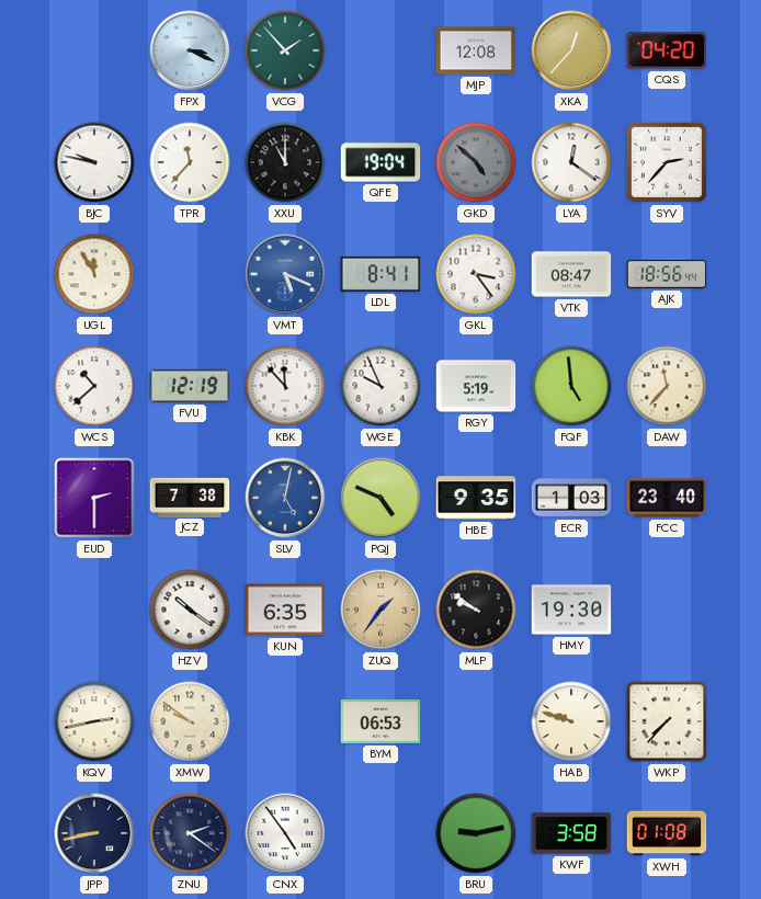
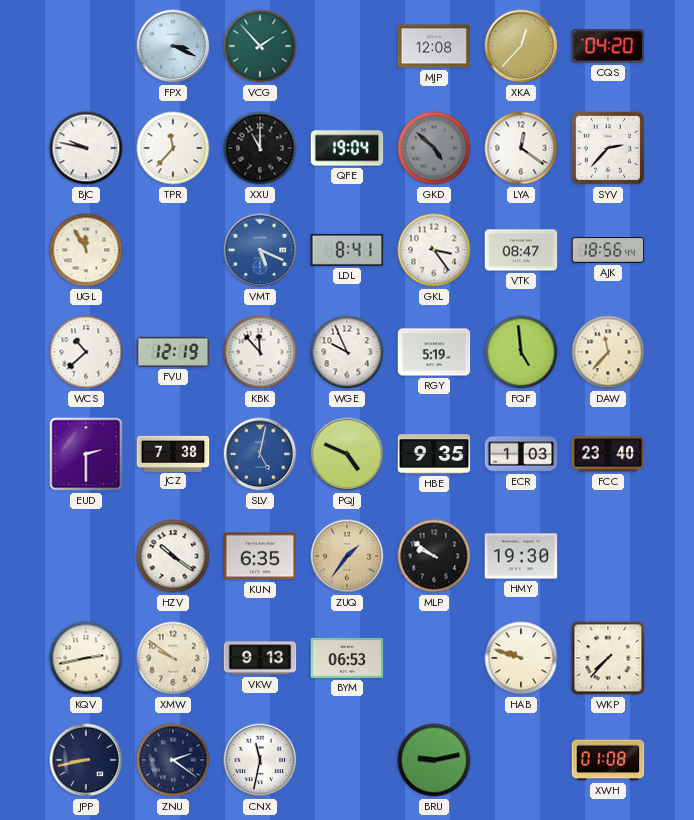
VKW: none -> 9:13 (260, 658)
CNX: 4:54 -> 11:32 (260, 760)
KWF: 3:58 -> none (571, 833)
